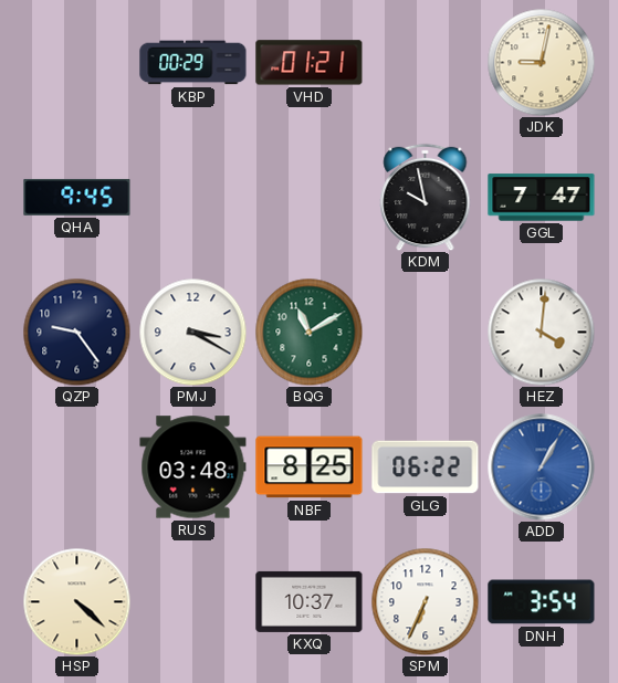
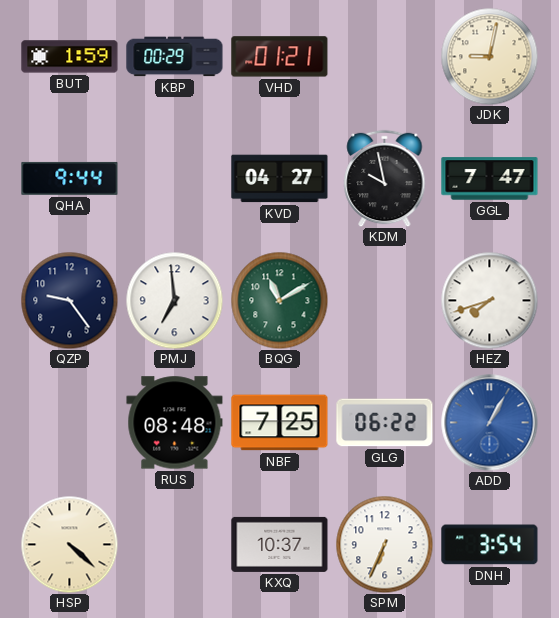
BUT: none -> 1:59 (70, 57)
QHA: 9:45 -> 9:44 (70, 178)
KVD: none -> 04:27 (280, 179)
PMJ: 3:20 -> 6:59 (174, 300)
HEZ: 4:01 -> 7:42 (489, 300)
RUS: 03:48 -> 08:48 (175, 423)
NBF: 8:25 -> 7:25 (280, 423)
